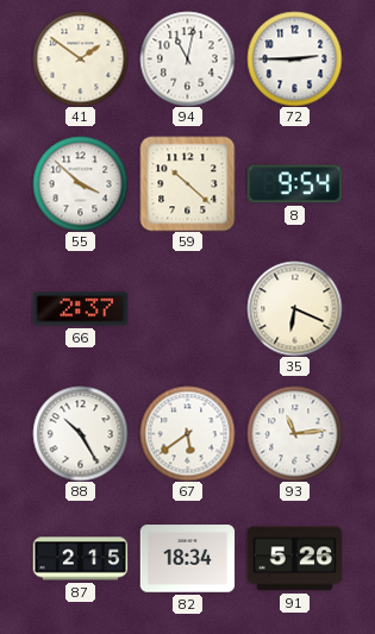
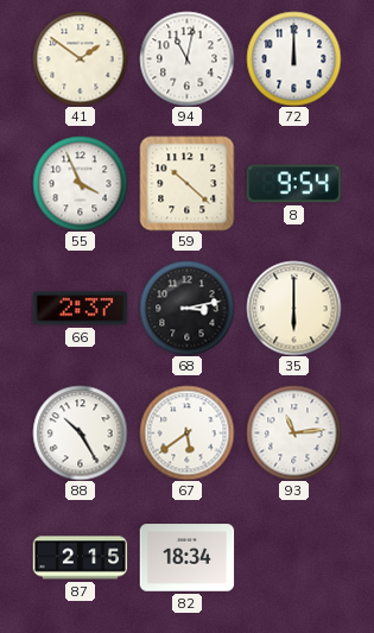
72: 2:45 -> 12:00 (293, 58)
55: 3:52 -> 3:56 (80, 183)
68: none -> 3:13 (186, 308)
35: 6:19 -> 6:00 (293, 308)
91: 5:26 -> none (294, 559)
